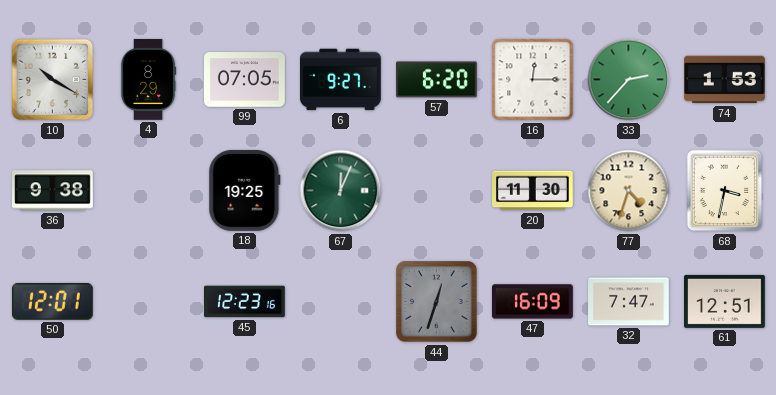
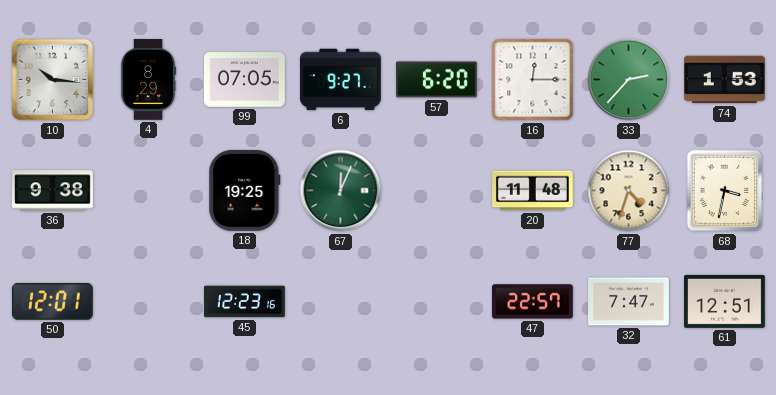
10: 10:20 -> 10:16 (53, 80)
20: 11:30 -> 11:48 (533, 191)
44: 12:33 -> none (437, 302)
47: 16:09 -> 22:57 (533, 302)
